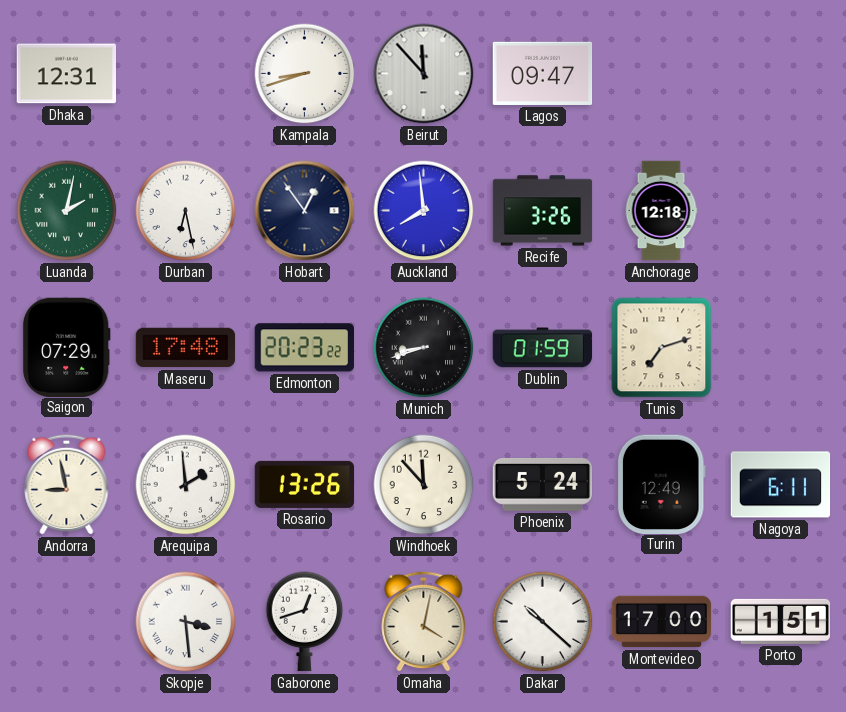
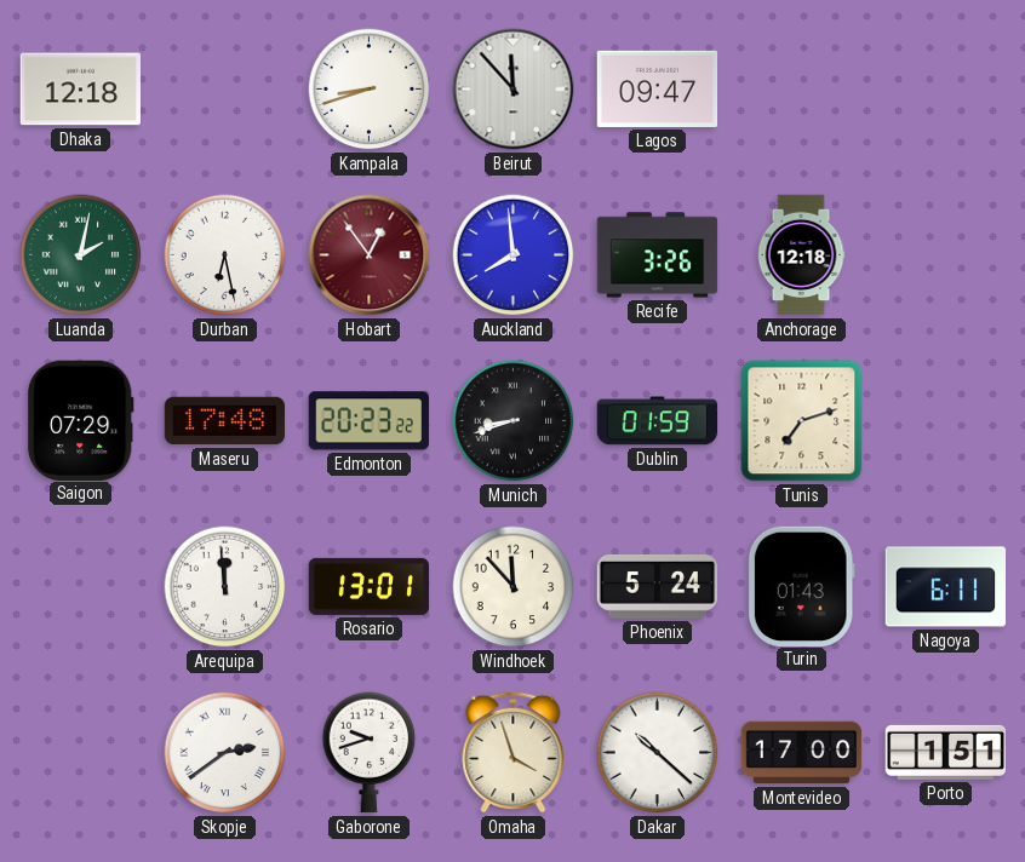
Dhaka: 12:31 -> 12:18 (80, 90)
Hobart dial: navy -> burgundy (370, 255)
Andorra: 8:58 -> none (67, 484)
Arequipa: 1:59 -> 11:59 (225, 587)
Rosario: 13:26 -> 13:01 (370, 586)
Turin: 12:49 -> 01:43 (801, 586)
Skopje: 3:29 -> 2:39 (225, 753)
Gaborone: 12:42 -> 9:42 (370, 753)
Omaha: 4:02 -> 3:57 (514, 752)
